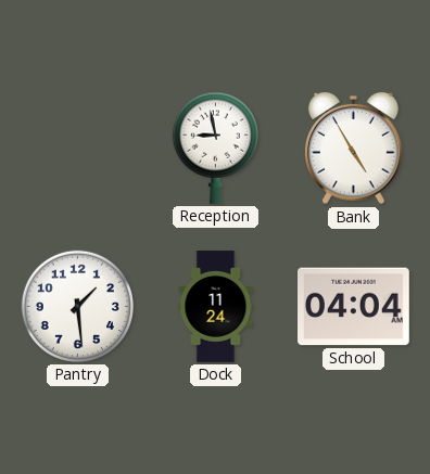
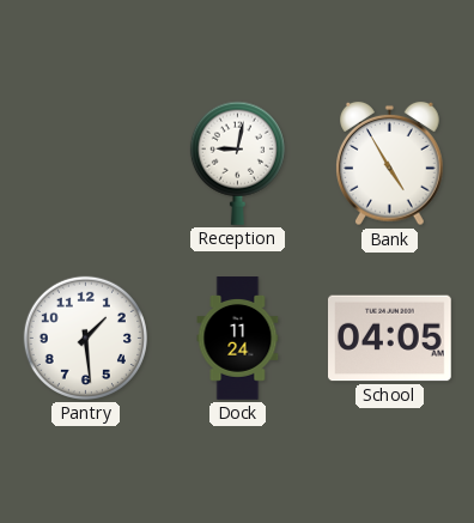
Reception: 8:58 -> 9:02 (237, 163)
School: 04:04 -> 04:05 (390, 339)
